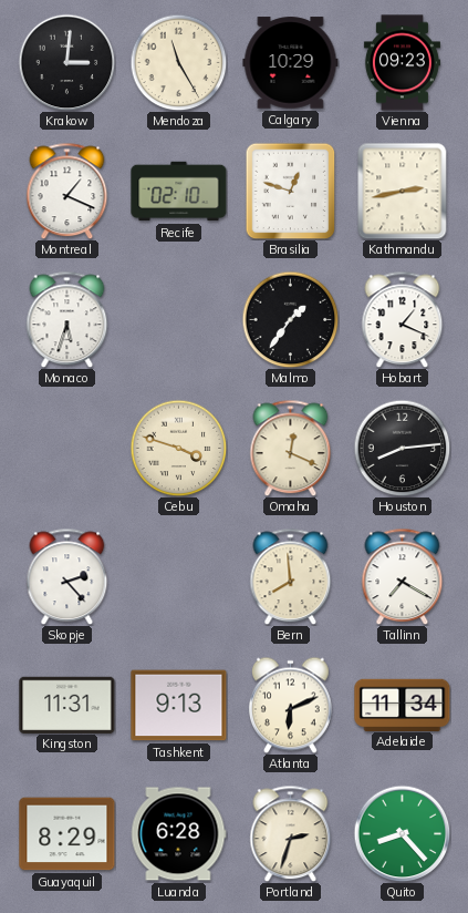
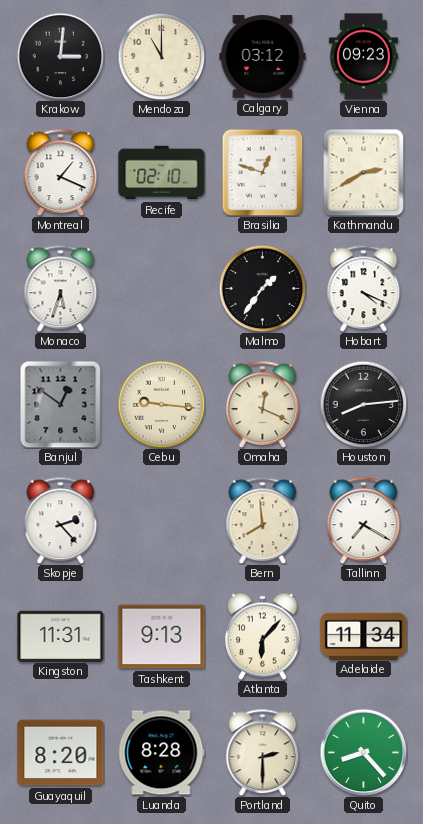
Mendoza: 11:25 -> 11:00 (161, 56)
Calgary: 10:29 -> 03:12 (263, 57)
Kathmandu: 2:43 -> 2:40 (364, 172)
Hobart: 1:19 -> 4:19 (364, 288)
Banjul: none -> 12:51 (61, 404)
Cebu: 3:48 -> 9:16 (161, 404)
Atlanta: 6:11 -> 6:07 (262, 636)
Guayaquil: 8:29 -> 8:20 (61, 753)
Luanda: 6:28 -> 8:28 (161, 753)
Portland: 2:33 -> 2:30 (263, 752)
